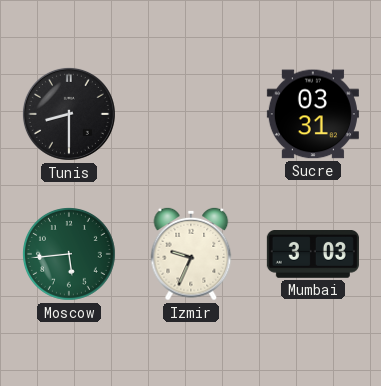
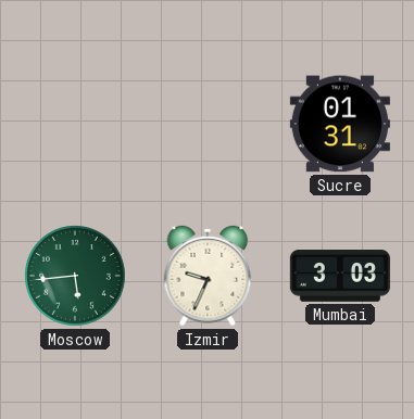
Tunis: 8:30 -> none (69, 114)
Sucre: 03:31 -> 01:31 (340, 124)
